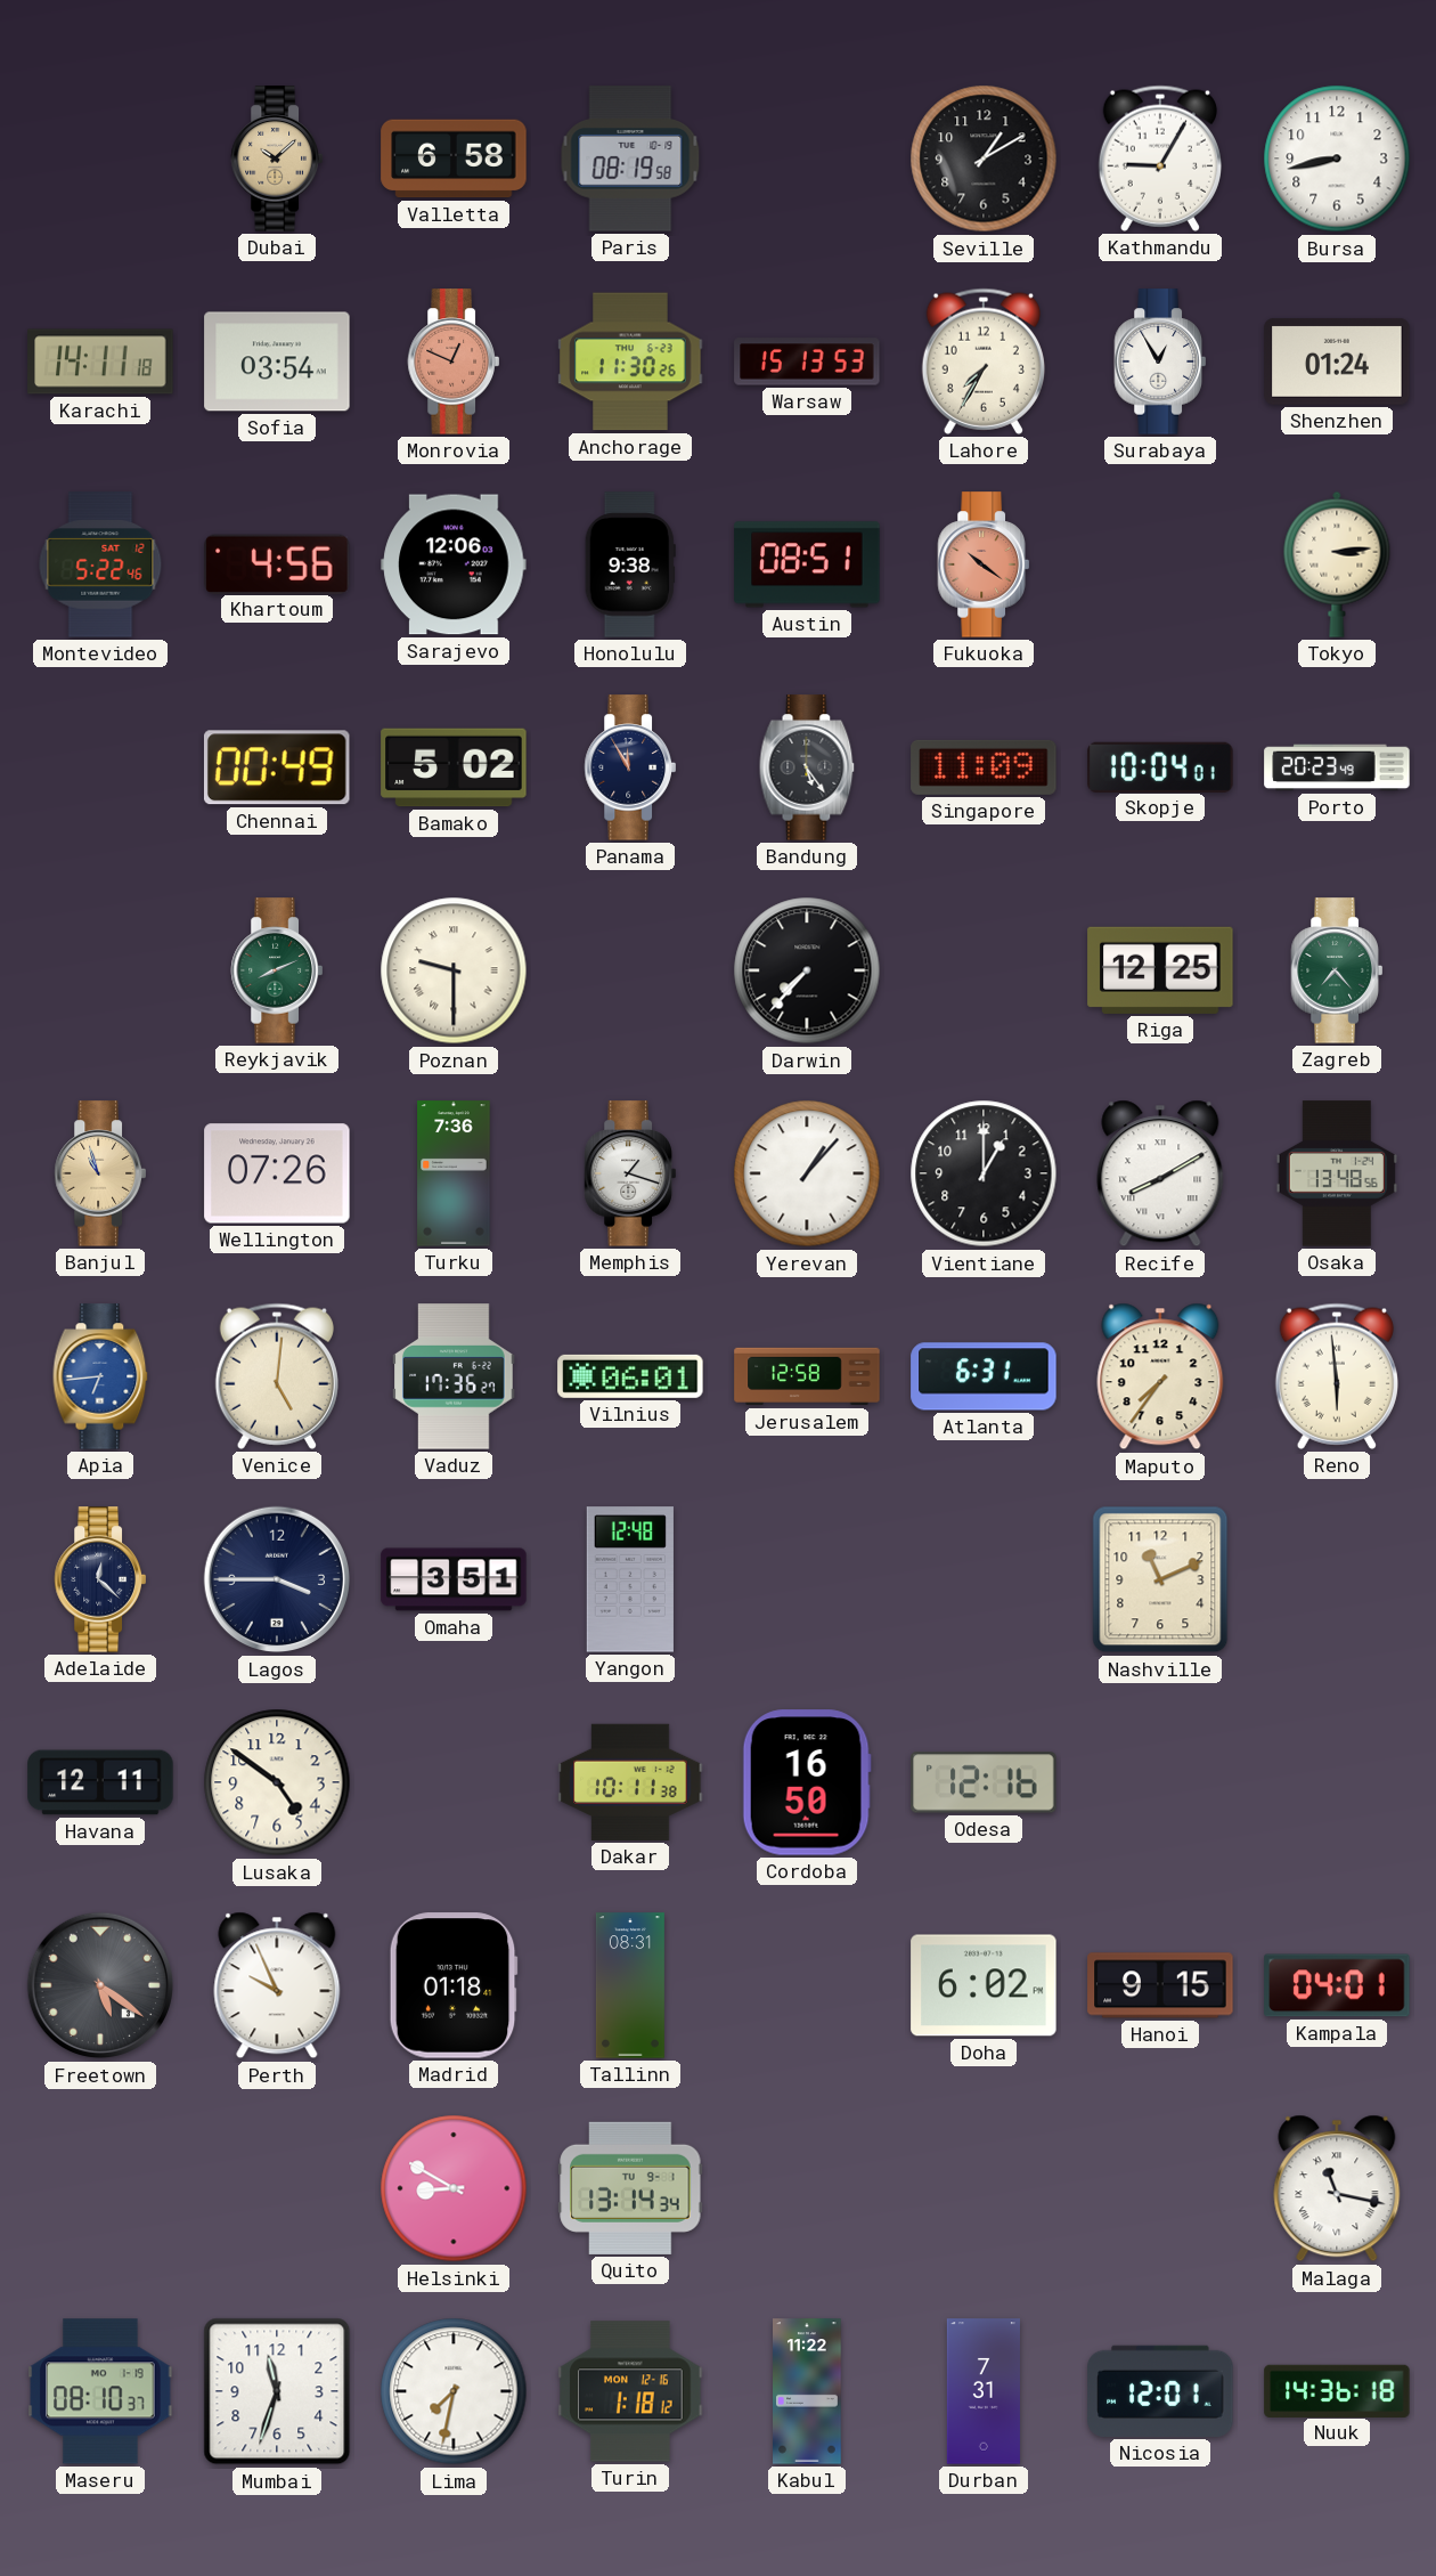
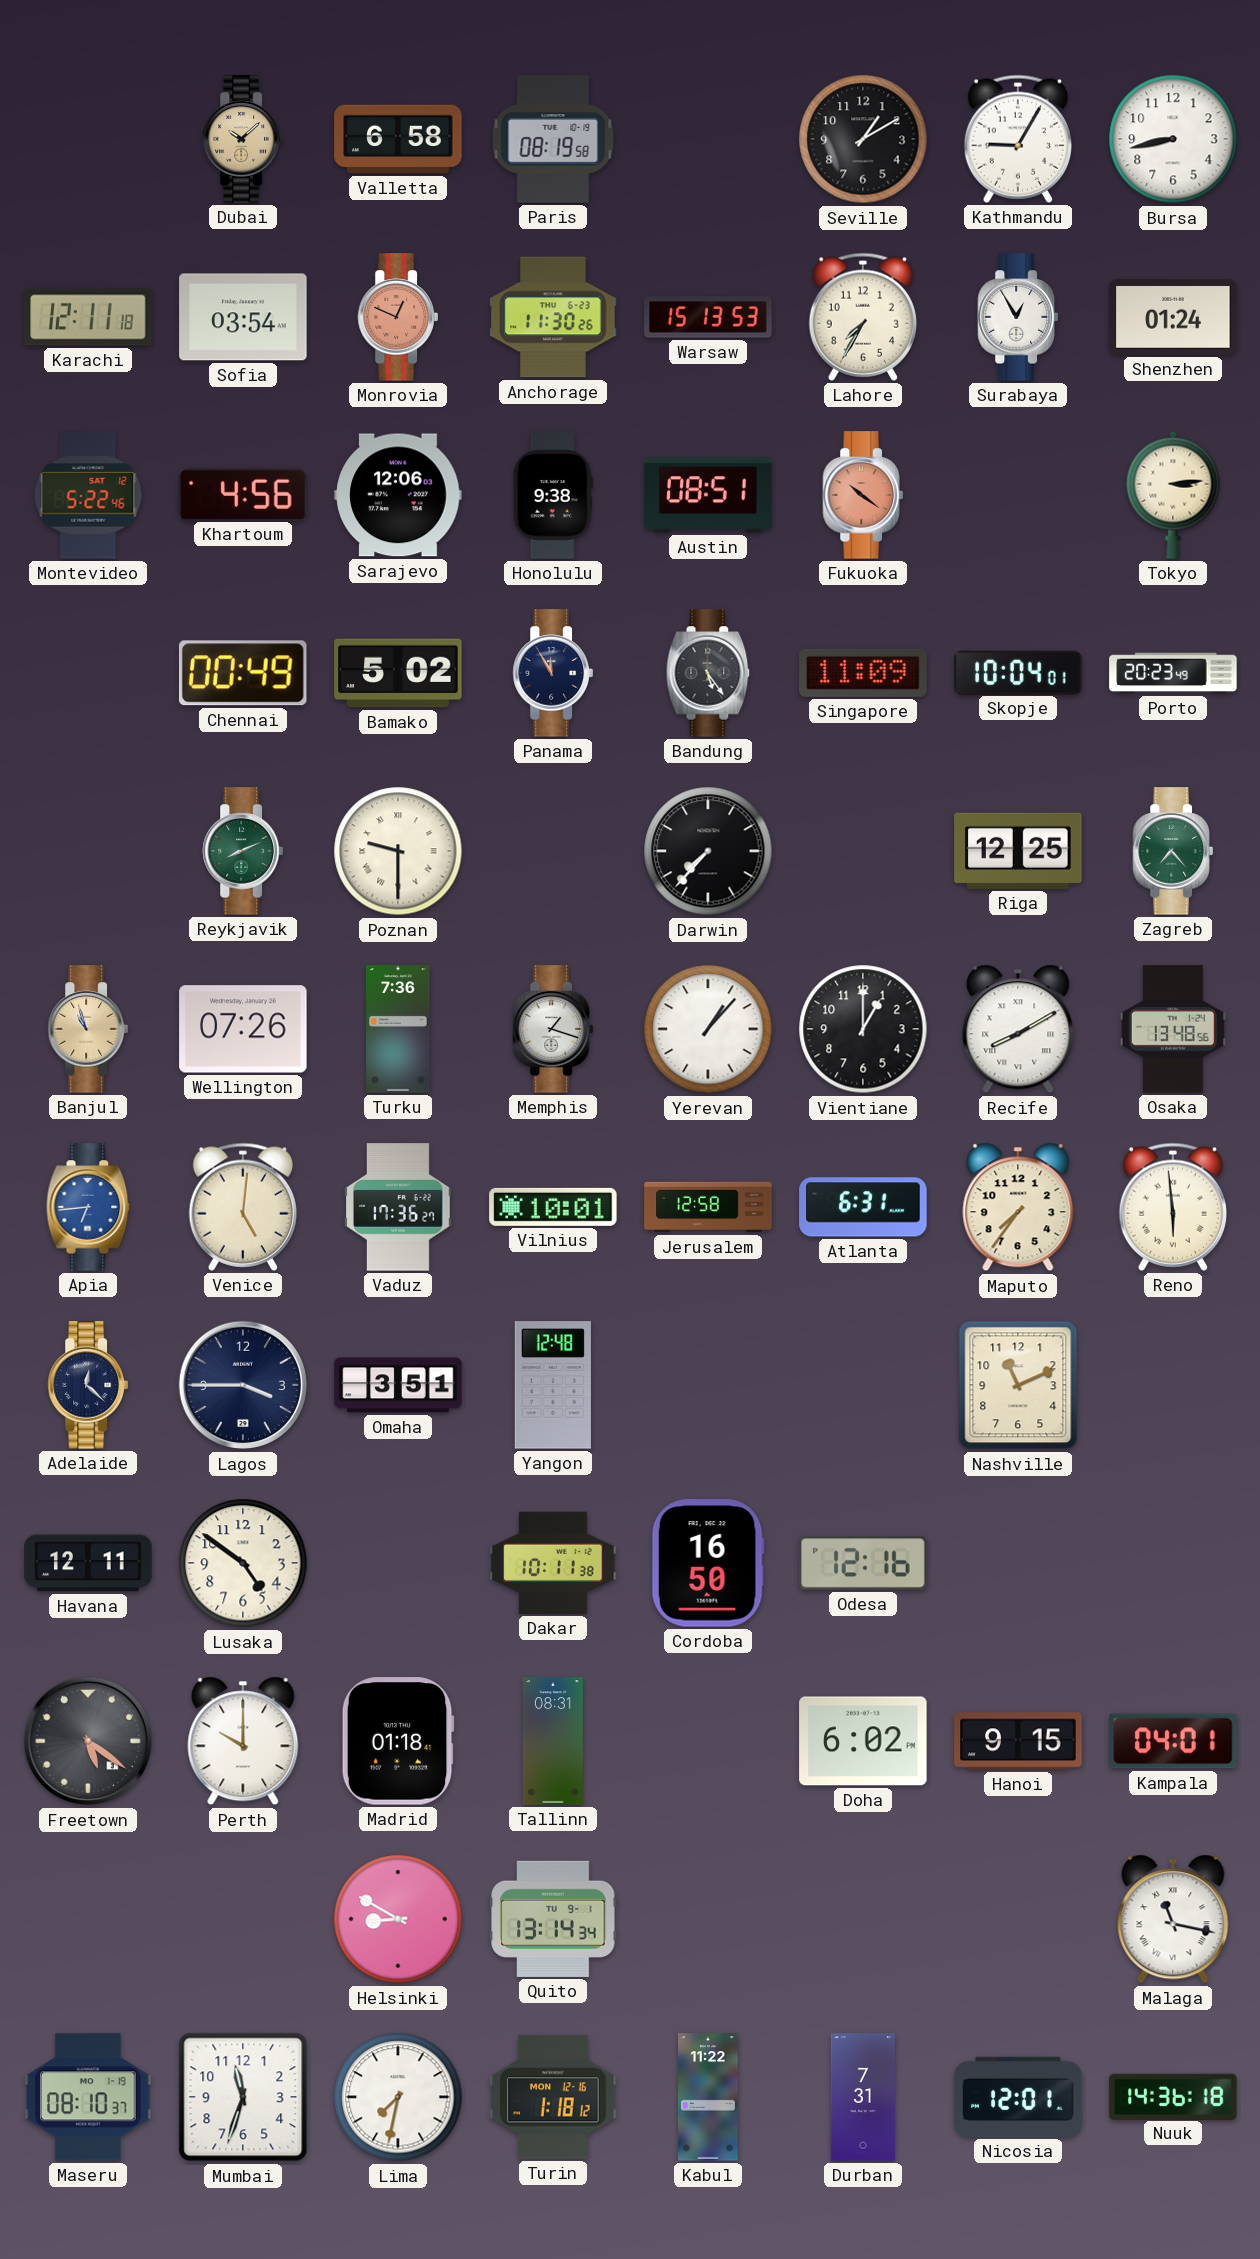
Karachi: 14:11 -> 12:11 (88, 317)
Vilnius: 06:01 -> 10:01 (553, 1207)
Perth: 9:56 -> 10:00 (243, 1741)
